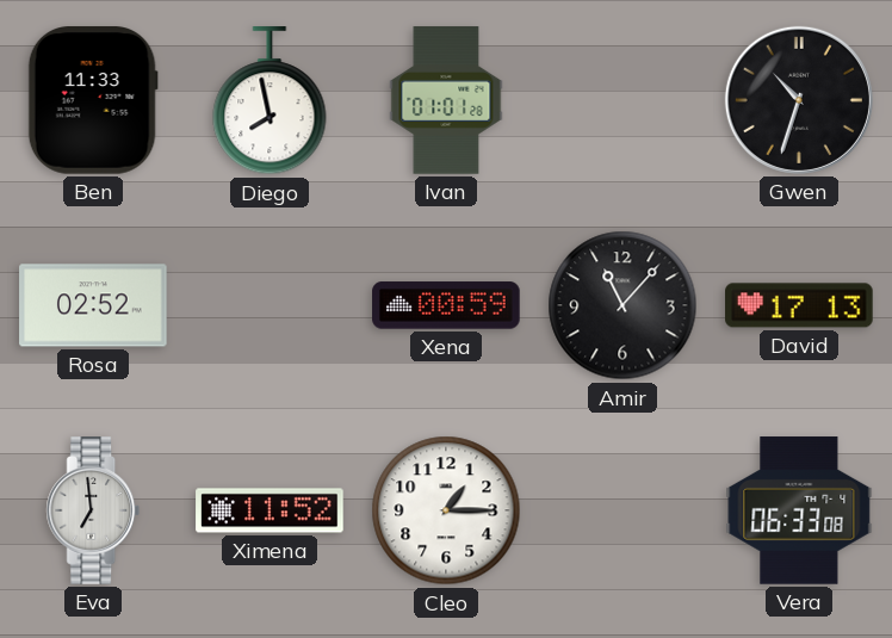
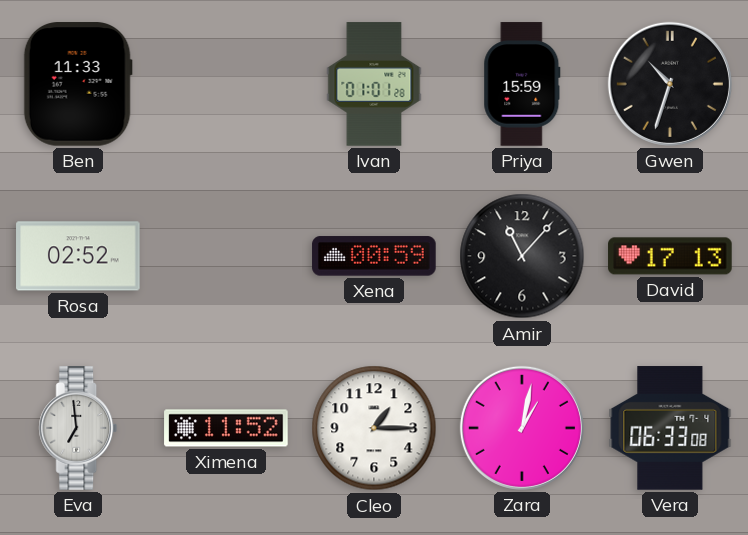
Diego: 7:58 -> none (270, 101)
Priya: none -> 15:59 (522, 84)
Zara: none -> 1:02 (522, 428)
